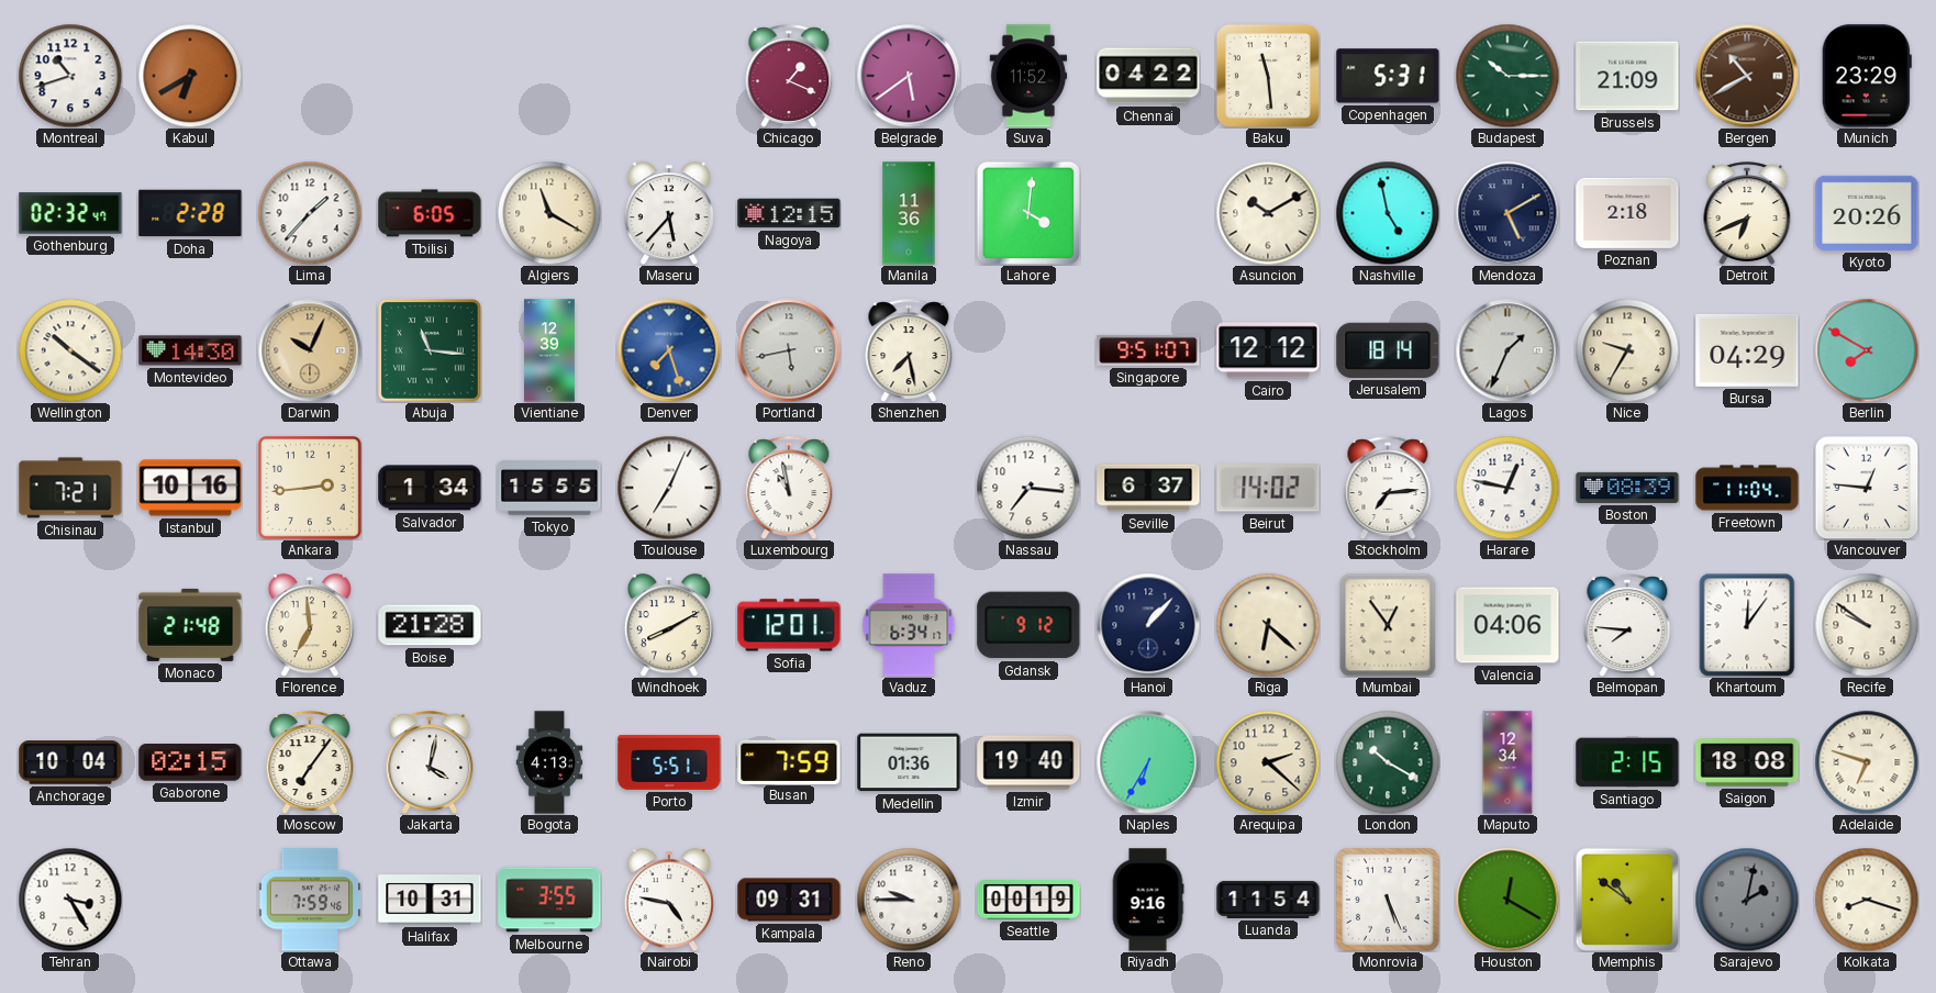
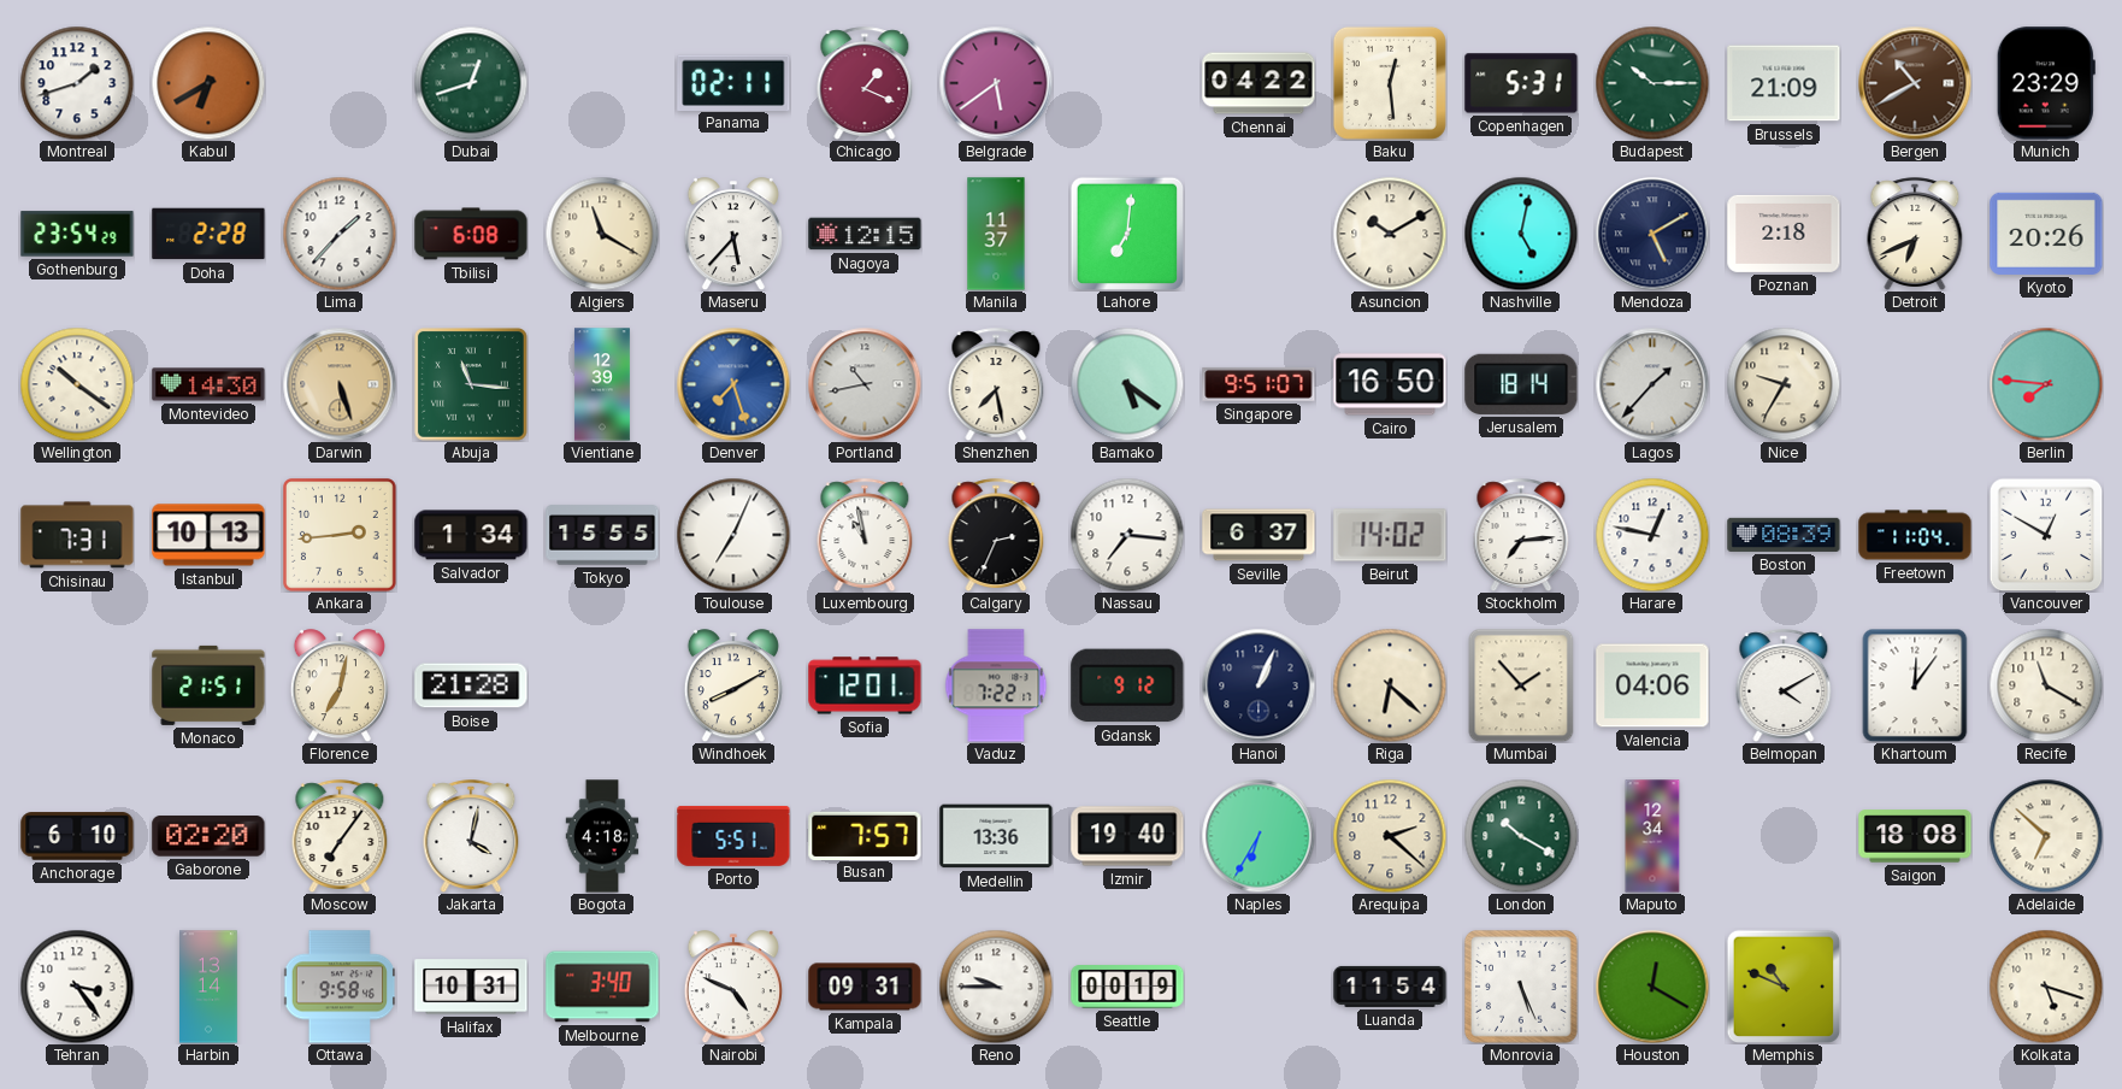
Montreal: 10:42 -> 1:42 (77, 83)
Dubai: none -> 12:42 (471, 83)
Panama: none -> 02:11 (733, 82)
Suva: 11:52 -> none (1028, 76)
Baku: 11:29 -> 12:29 (1390, 83)
Gothenburg: 02:32 -> 23:54 (77, 234)
Tbilisi: 6:05 -> 6:08 (471, 234)
Manila: 11:36 -> 11:37 (996, 234)
Lahore: 4:01 -> 7:01 (1127, 234)
Nashville: 4:58 -> 5:02 (1521, 234)
Darwin: 10:04 -> 5:27 (340, 384)
Portland: 5:43 -> 10:43 (865, 384)
Bamako: none -> 5:21 (1127, 384)
Cairo: 12:12 -> 16:50 (1390, 384)
Lagos: 1:34 -> 1:37 (1652, 384)
Bursa: 04:29 -> none (1747, 350)
Berlin: 7:50 -> 7:46 (2046, 384)
Chisinau: 7:21 -> 7:31 (77, 535)
Istanbul: 10:16 -> 10:13 (208, 535)
Calgary: none -> 2:34 (996, 535)
Vancouver: 12:46 -> 12:50 (2046, 535)
Monaco: 21:48 -> 21:51 (208, 685)
Florence: 6:59 -> 7:02 (340, 685)
Vaduz: 6:34 -> 7:22 (996, 685)
Hanoi: 1:07 -> 1:04 (1259, 685)
Mumbai: 12:54 -> 1:53 (1521, 685)
Belmopan: 7:46 -> 4:10 (1784, 685)
Recife: 9:51 -> 11:20 (2046, 685)
Anchorage: 10:04 -> 6:10 (77, 836)
Gaborone: 02:15 -> 02:20 (208, 836)
Bogota: 4:13 -> 4:18 (602, 836)
Busan: 7:59 -> 7:57 (865, 835)
Medellin: 01:36 -> 13:36 (996, 836)
Santiago: 2:15 -> none (1627, 762)
Adelaide: 6:48 -> 6:52 (2046, 836)
Tehran: 3:25 -> 3:24 (77, 987)
Harbin: none -> 13:14 (210, 987)
Ottawa: 7:59 -> 9:58 (340, 987)
Melbourne: 3:55 -> 3:40 (602, 987)
Nairobi: 4:47 -> 4:49 (733, 987)
Riyadh: 9:16 -> none (1148, 900)
Memphis: 10:51 -> 10:49 (1784, 987)
Sarajevo: 2:02 -> none (1747, 900)
Kolkata: 8:18 -> 5:18 (2046, 987)
